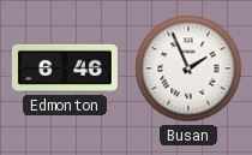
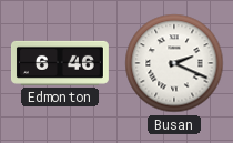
Busan: 1:56 -> 2:19 (174, 63)
